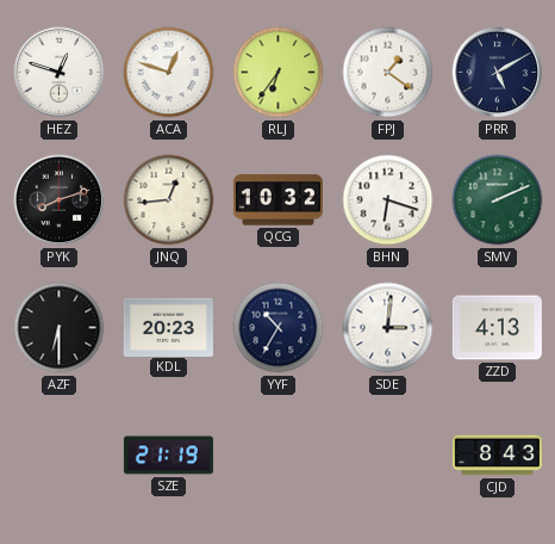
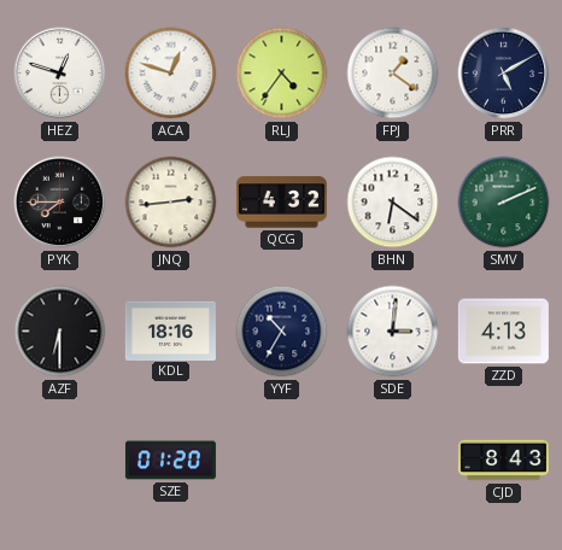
RLJ: 6:36 -> 4:36 (282, 74)
PYK: 8:12 -> 7:45 (60, 203)
JNQ: 12:44 -> 2:44 (171, 203)
QCG: 10:32 -> 4:32 (281, 203)
BHN: 6:18 -> 6:21 (393, 203)
KDL: 20:23 -> 18:16 (170, 330)
SZE: 21:19 -> 01:20 (170, 461)
